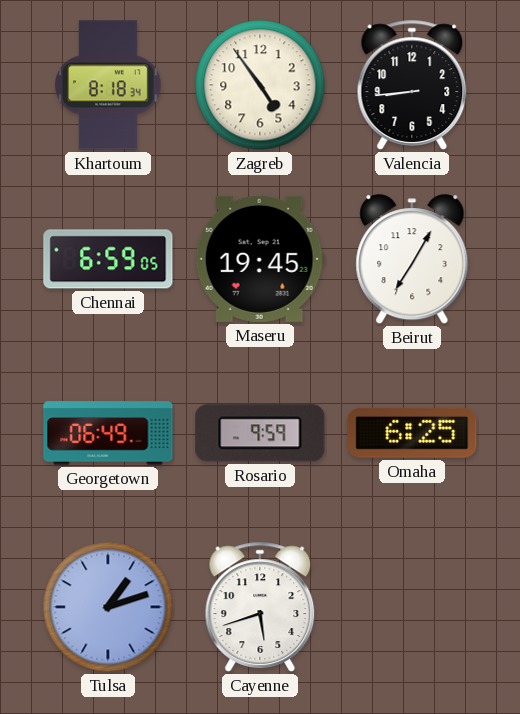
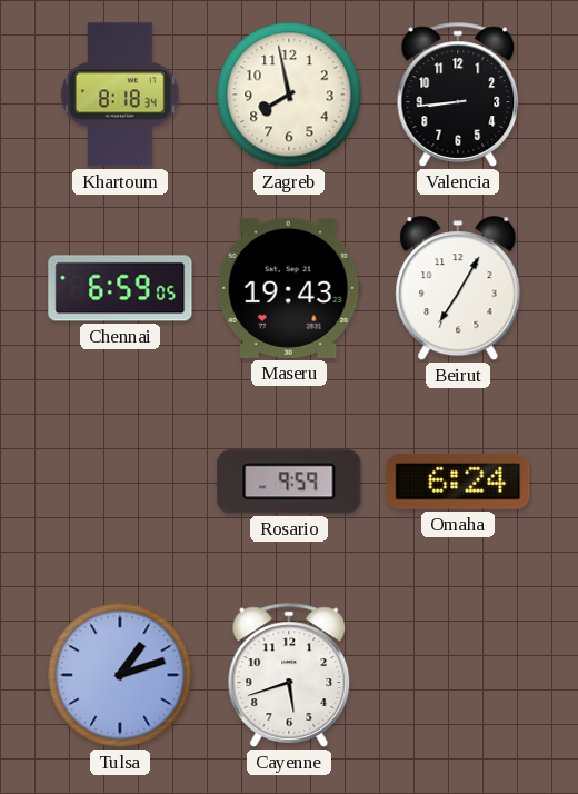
Zagreb: 4:54 -> 7:58 (289, 95)
Maseru: 19:45 -> 19:43 (289, 288)
Georgetown: 06:49 -> none (108, 433)
Omaha: 6:25 -> 6:24 (458, 482)
